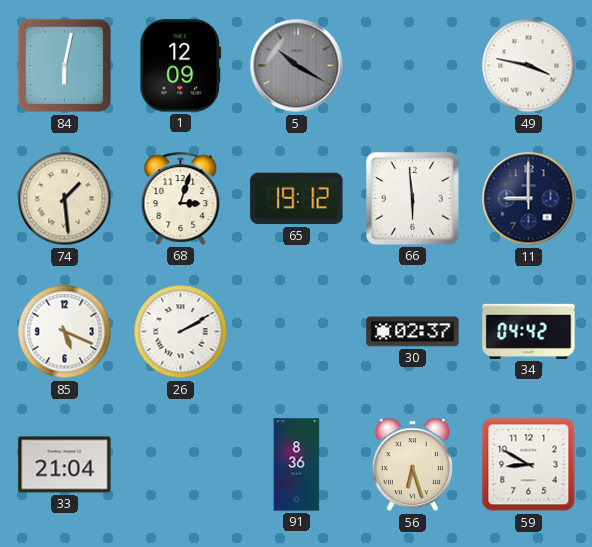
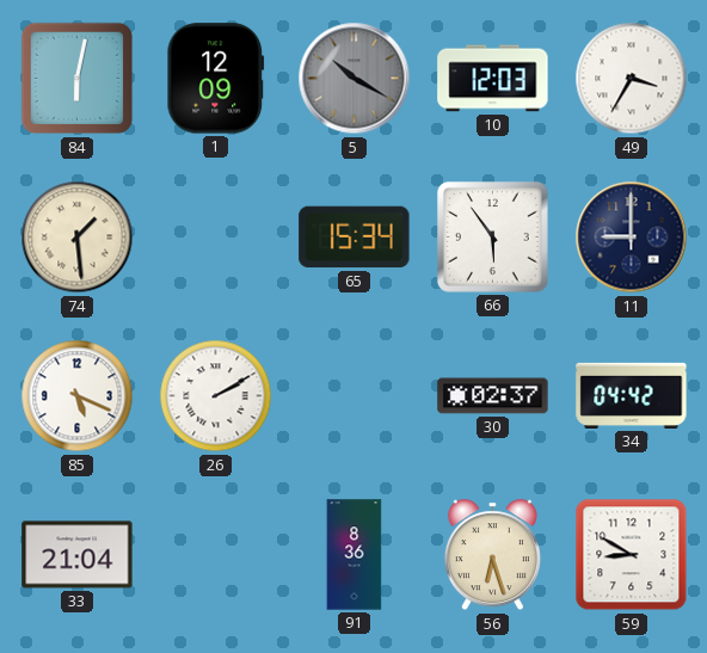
10: none -> 12:03 (493, 79)
49: 3:47 -> 3:35 (632, 79)
68: 3:03 -> none (181, 198)
65: 19:12 -> 15:34 (355, 238)
66: 5:59 -> 5:54 (493, 238)
